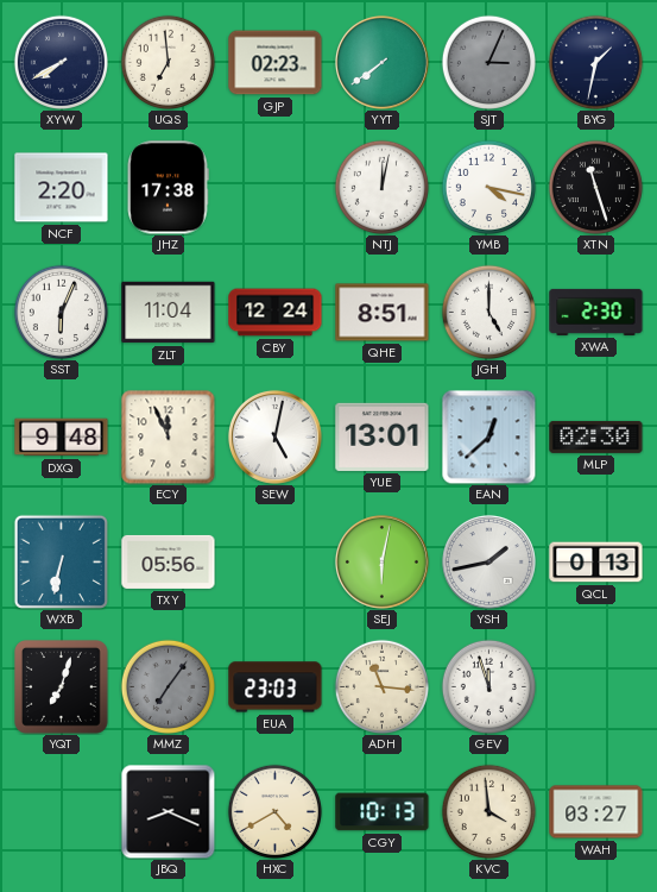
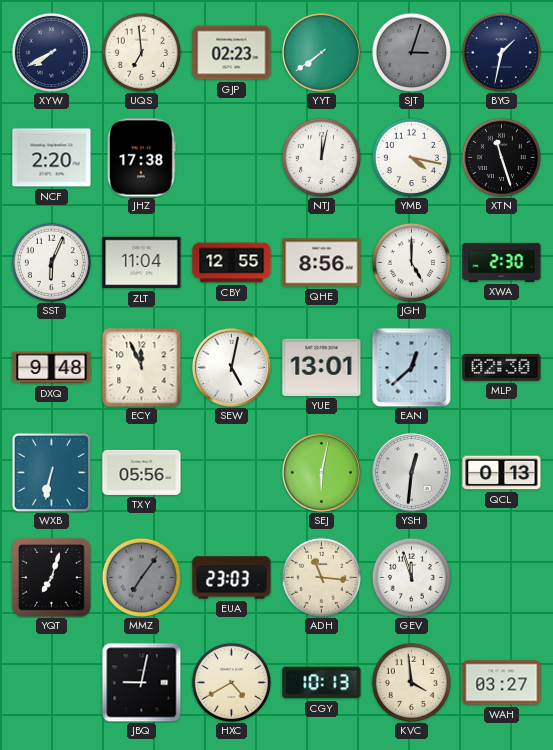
SJT: 3:04 -> 3:03 (411, 52)
CBY: 12:24 -> 12:55 (232, 263)
QHE: 8:51 -> 8:56 (322, 263)
YSH: 1:43 -> 12:31 (411, 472)
JBQ: 8:19 -> 9:02 (141, 682)
